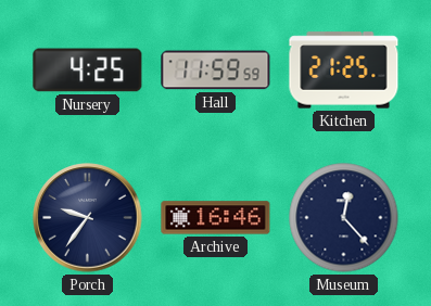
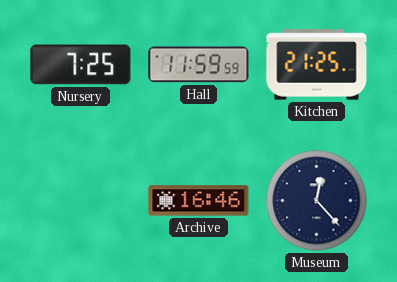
Nursery: 4:25 -> 7:25 (81, 65)
Porch: 9:36 -> none (88, 218)
